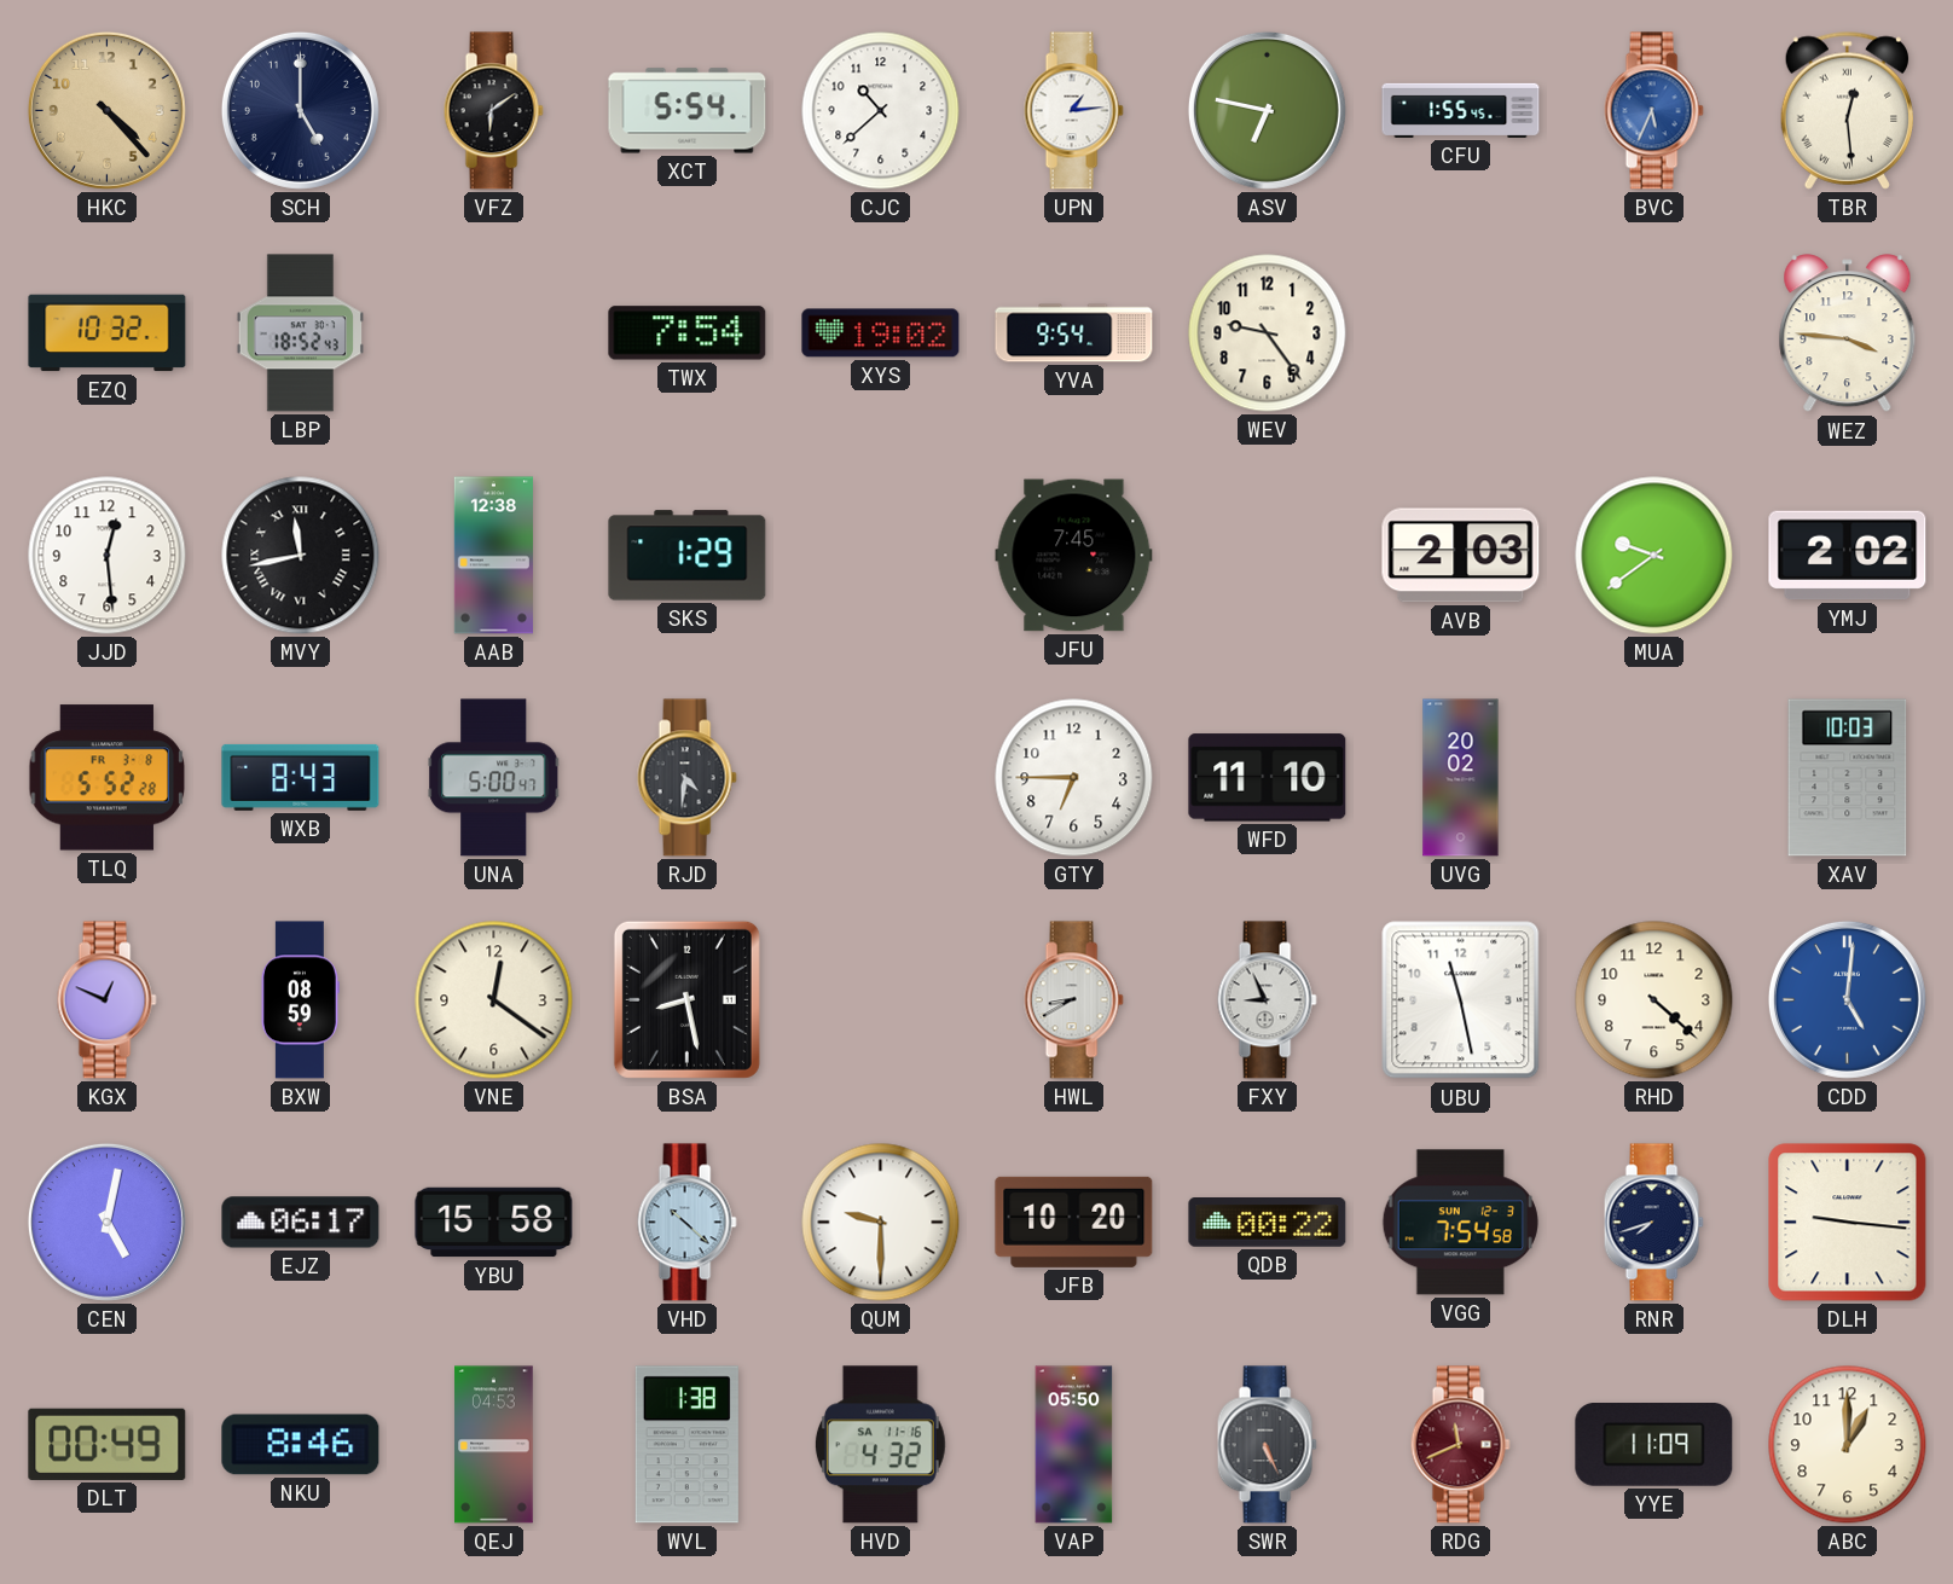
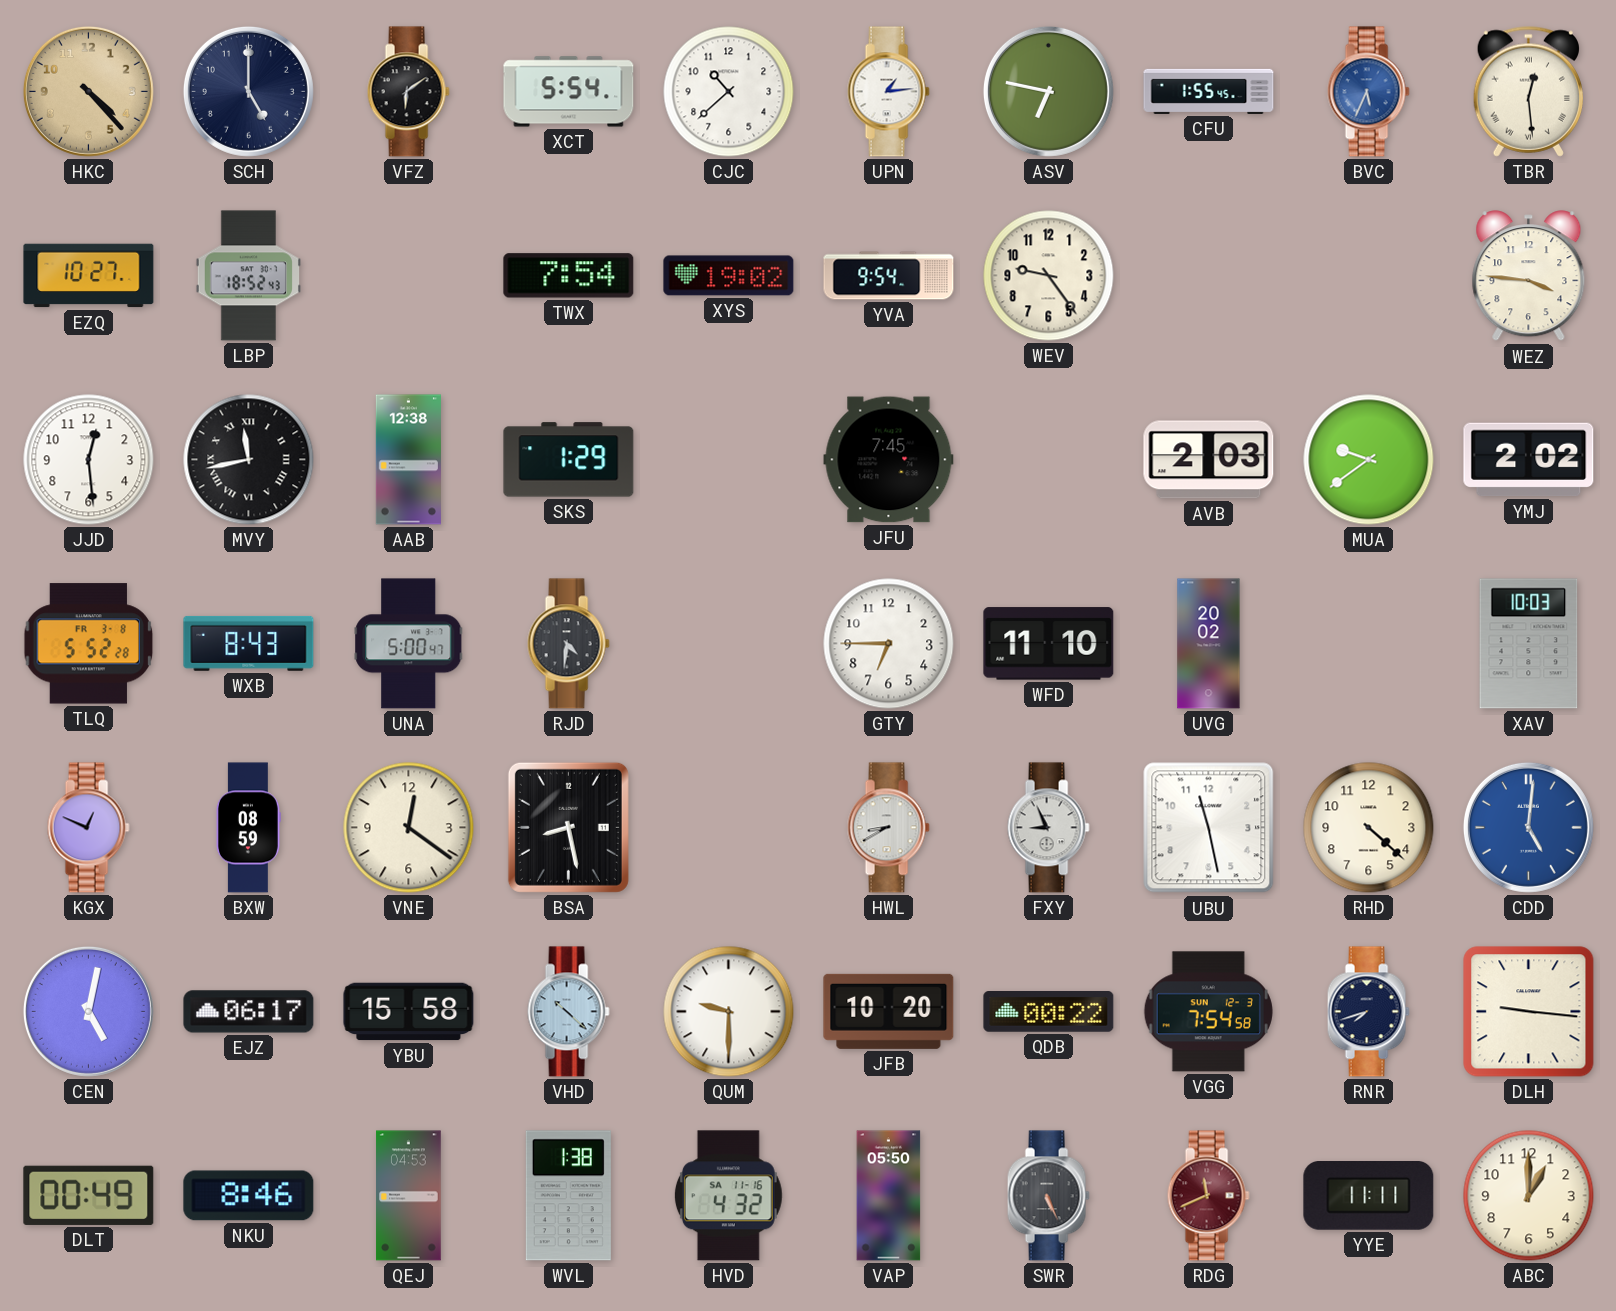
EZQ: 10:32 -> 10:27 (89, 276)
YYE: 11:09 -> 11:11 (1369, 1196)
